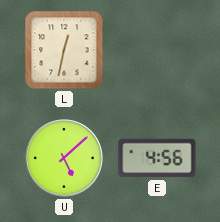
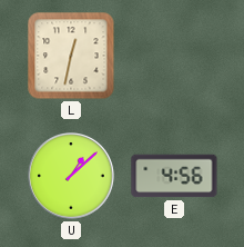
U: 5:08 -> 1:08 (71, 176)
